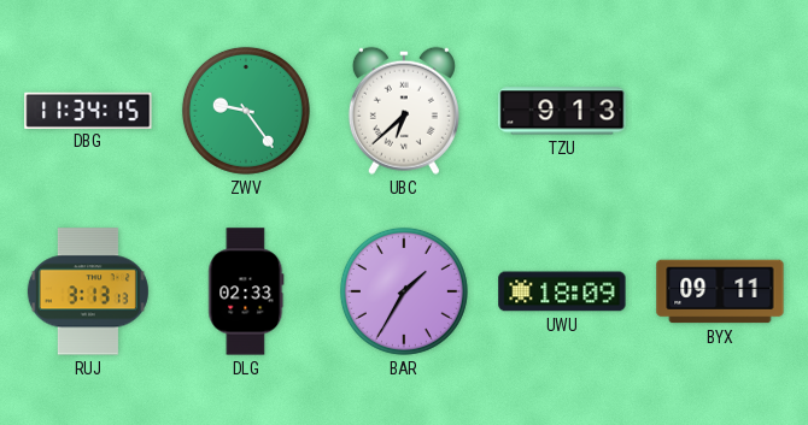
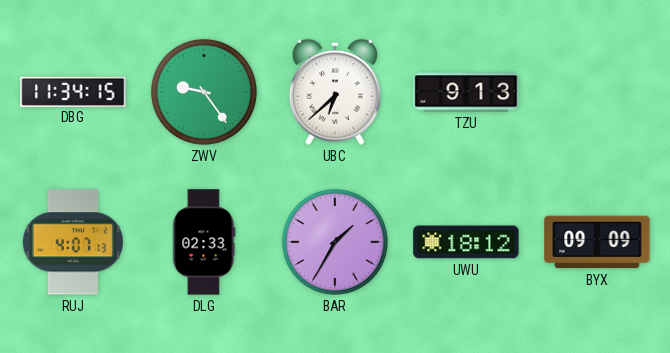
RUJ: 3:13 -> 4:07 (73, 242)
UWU: 18:09 -> 18:12 (466, 242)
BYX: 09:11 -> 09:09 (597, 242)
